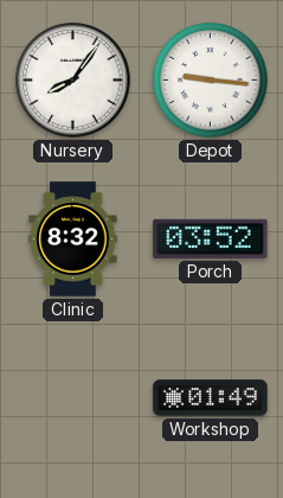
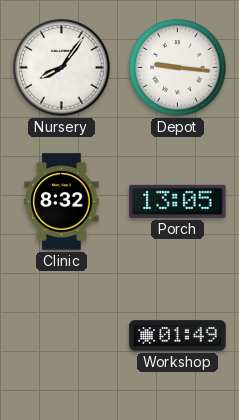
Porch: 03:52 -> 13:05 (178, 201)
